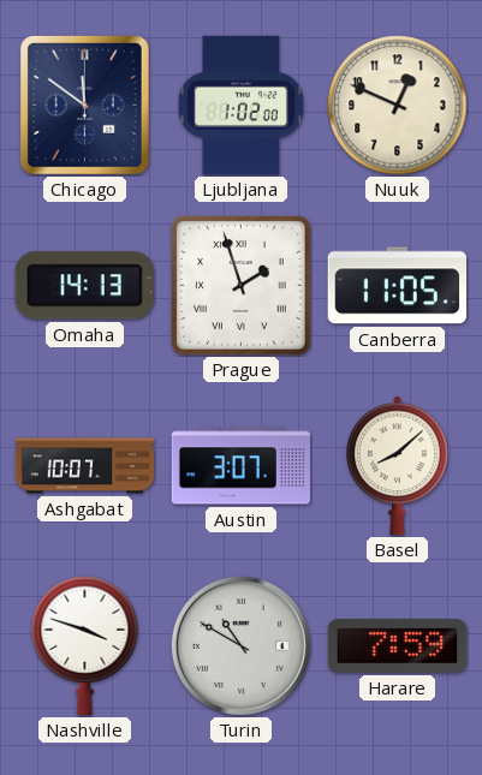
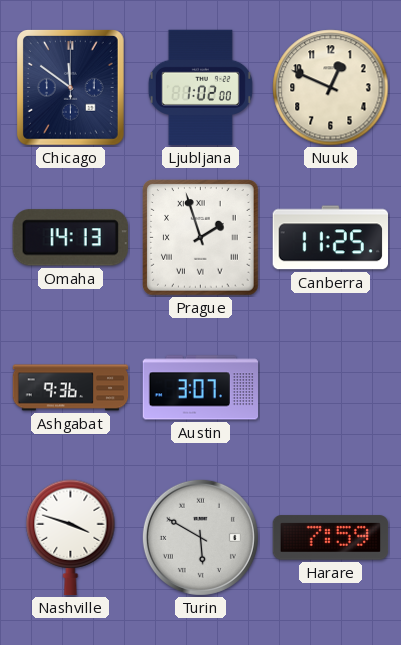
Canberra: 11:05 -> 11:25 (330, 238)
Ashgabat: 10:07 -> 9:36 (71, 388)
Basel: 8:08 -> none (398, 466)
Turin: 10:50 -> 5:50 (200, 537)
